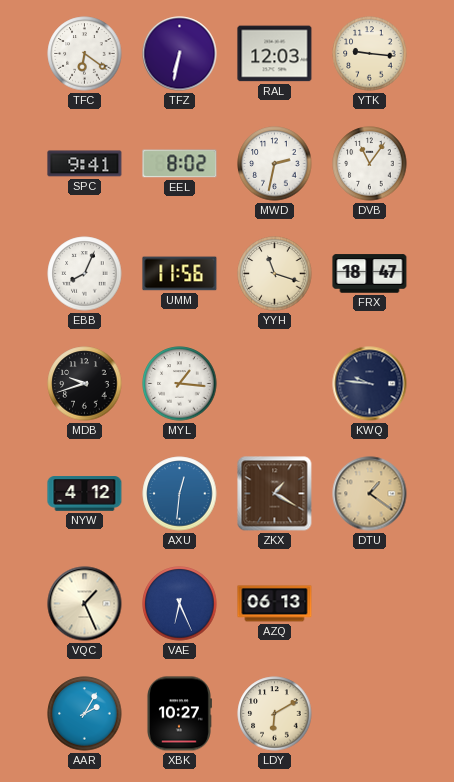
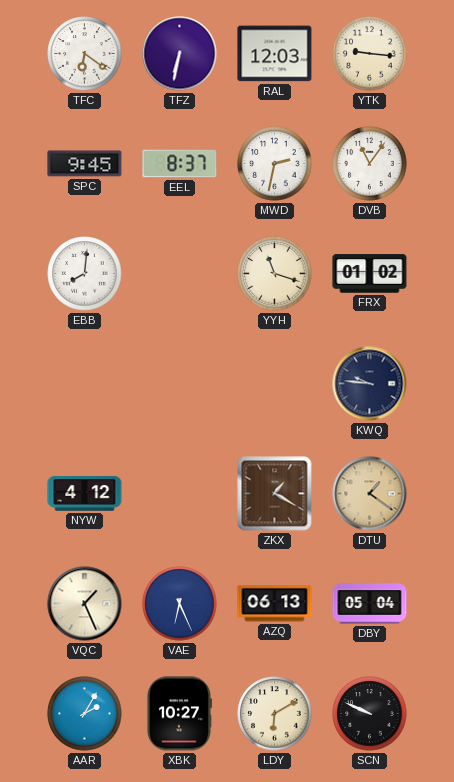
SPC: 9:41 -> 9:45 (85, 164)
EEL: 8:02 -> 8:37 (180, 164)
EBB: 8:04 -> 8:01 (85, 274)
UMM: 11:56 -> none (180, 274)
FRX: 18:47 -> 01:02 (370, 274)
MDB: 9:42 -> none (85, 384)
MYL: 1:16 -> none (180, 384)
AXU: 12:31 -> none (180, 494)
DBY: none -> 05:04 (370, 604)
SCN: none -> 9:49 (370, 714)
